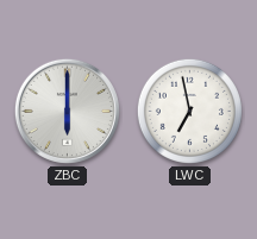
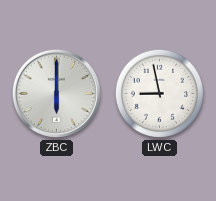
LWC: 6:58 -> 8:58 (159, 93)
